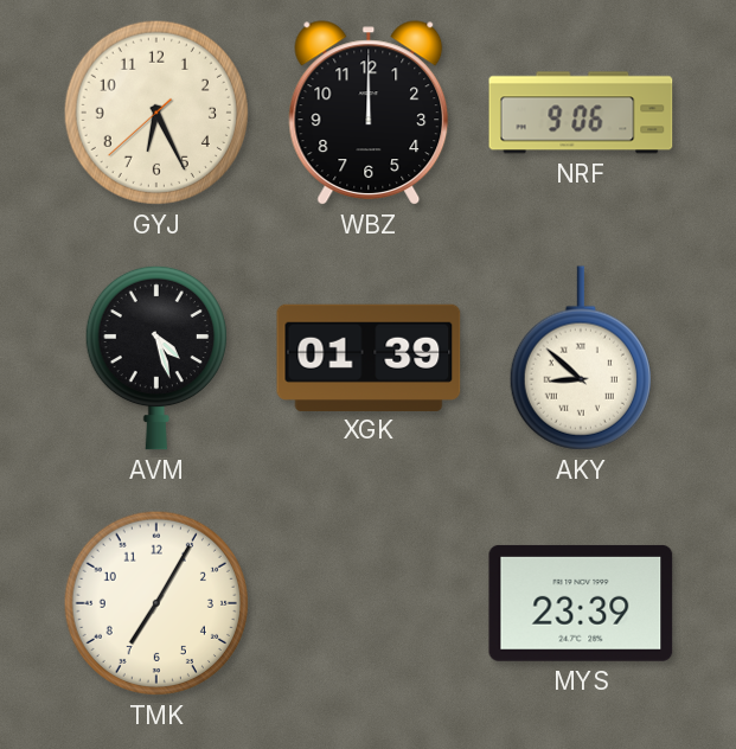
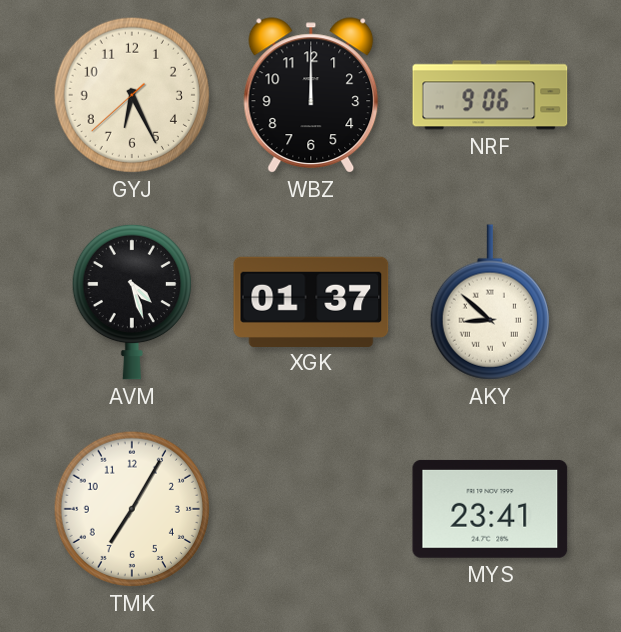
XGK: 01:39 -> 01:37 (311, 301)
MYS: 23:39 -> 23:41 (490, 509)
